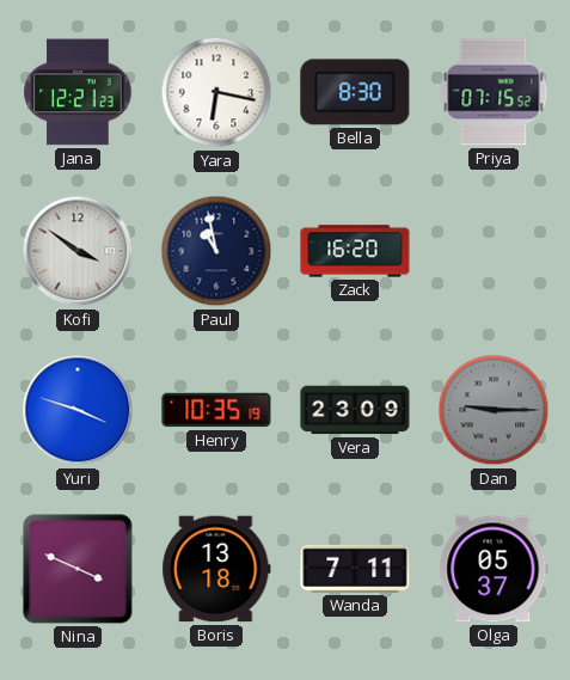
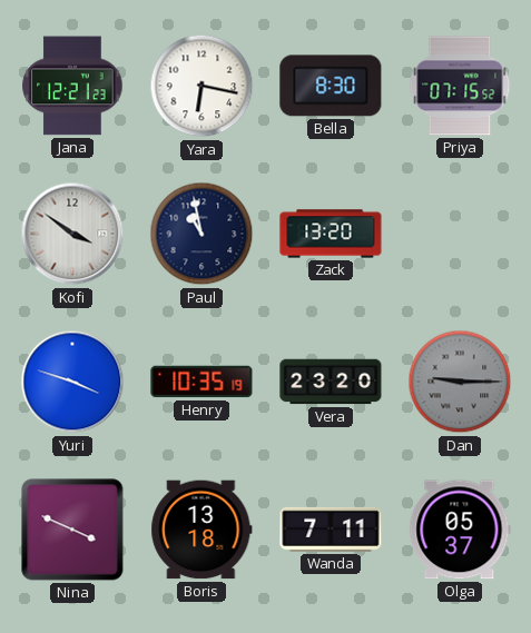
Zack: 16:20 -> 13:20 (331, 234)
Vera: 23:09 -> 23:20 (331, 382)
